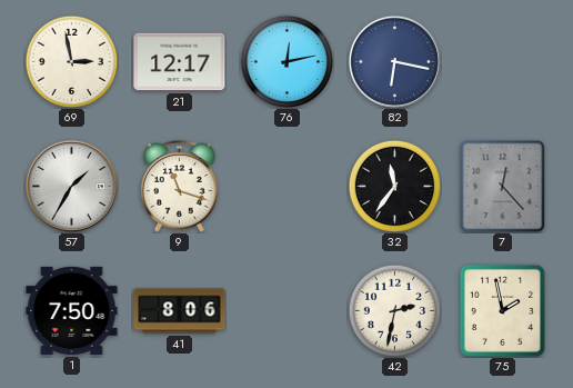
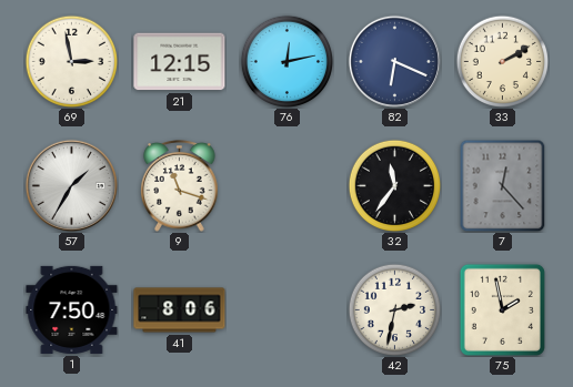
21: 12:17 -> 12:15 (180, 62)
82: 6:17 -> 6:19 (394, 61)
33: none -> 2:10 (502, 61)
